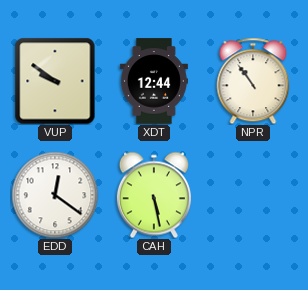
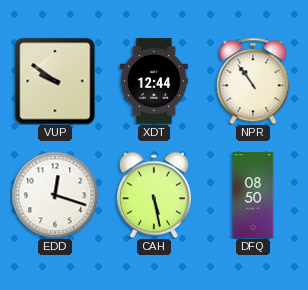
EDD: 12:21 -> 12:18 (55, 195)
DFQ: none -> 08:50 (253, 195)
